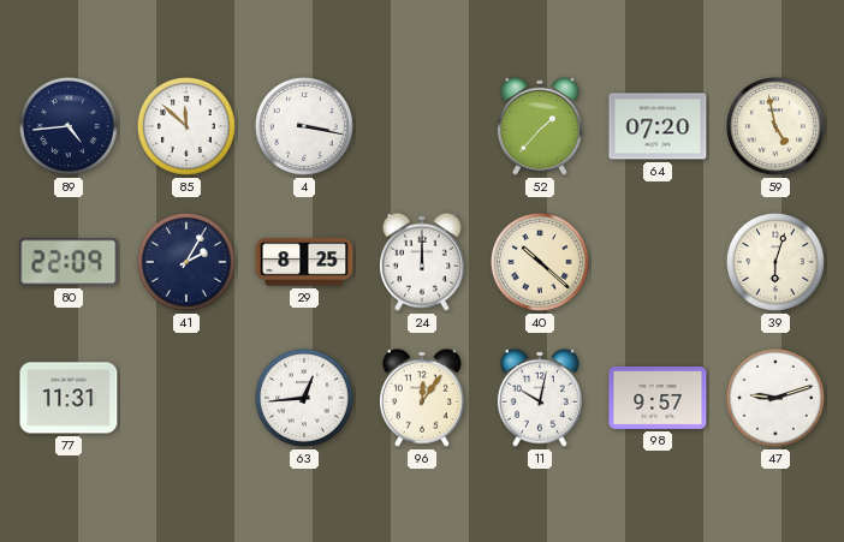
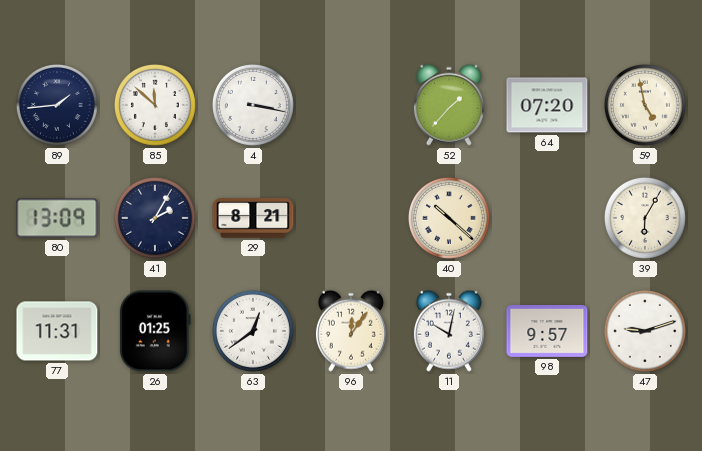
89: 4:44 -> 1:44 (57, 105)
80: 22:09 -> 13:09 (57, 218)
29: 8:25 -> 8:21 (253, 218)
24: 12:00 -> none (422, 262)
39: 6:03 -> 6:05 (645, 218)
26: none -> 01:25 (155, 331)
63: 12:44 -> 12:39 (253, 331)
